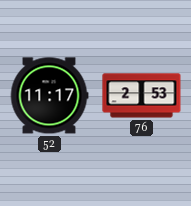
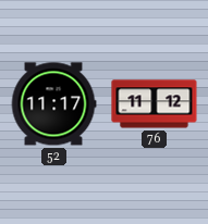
76: 2:53 -> 11:12 (155, 104)
